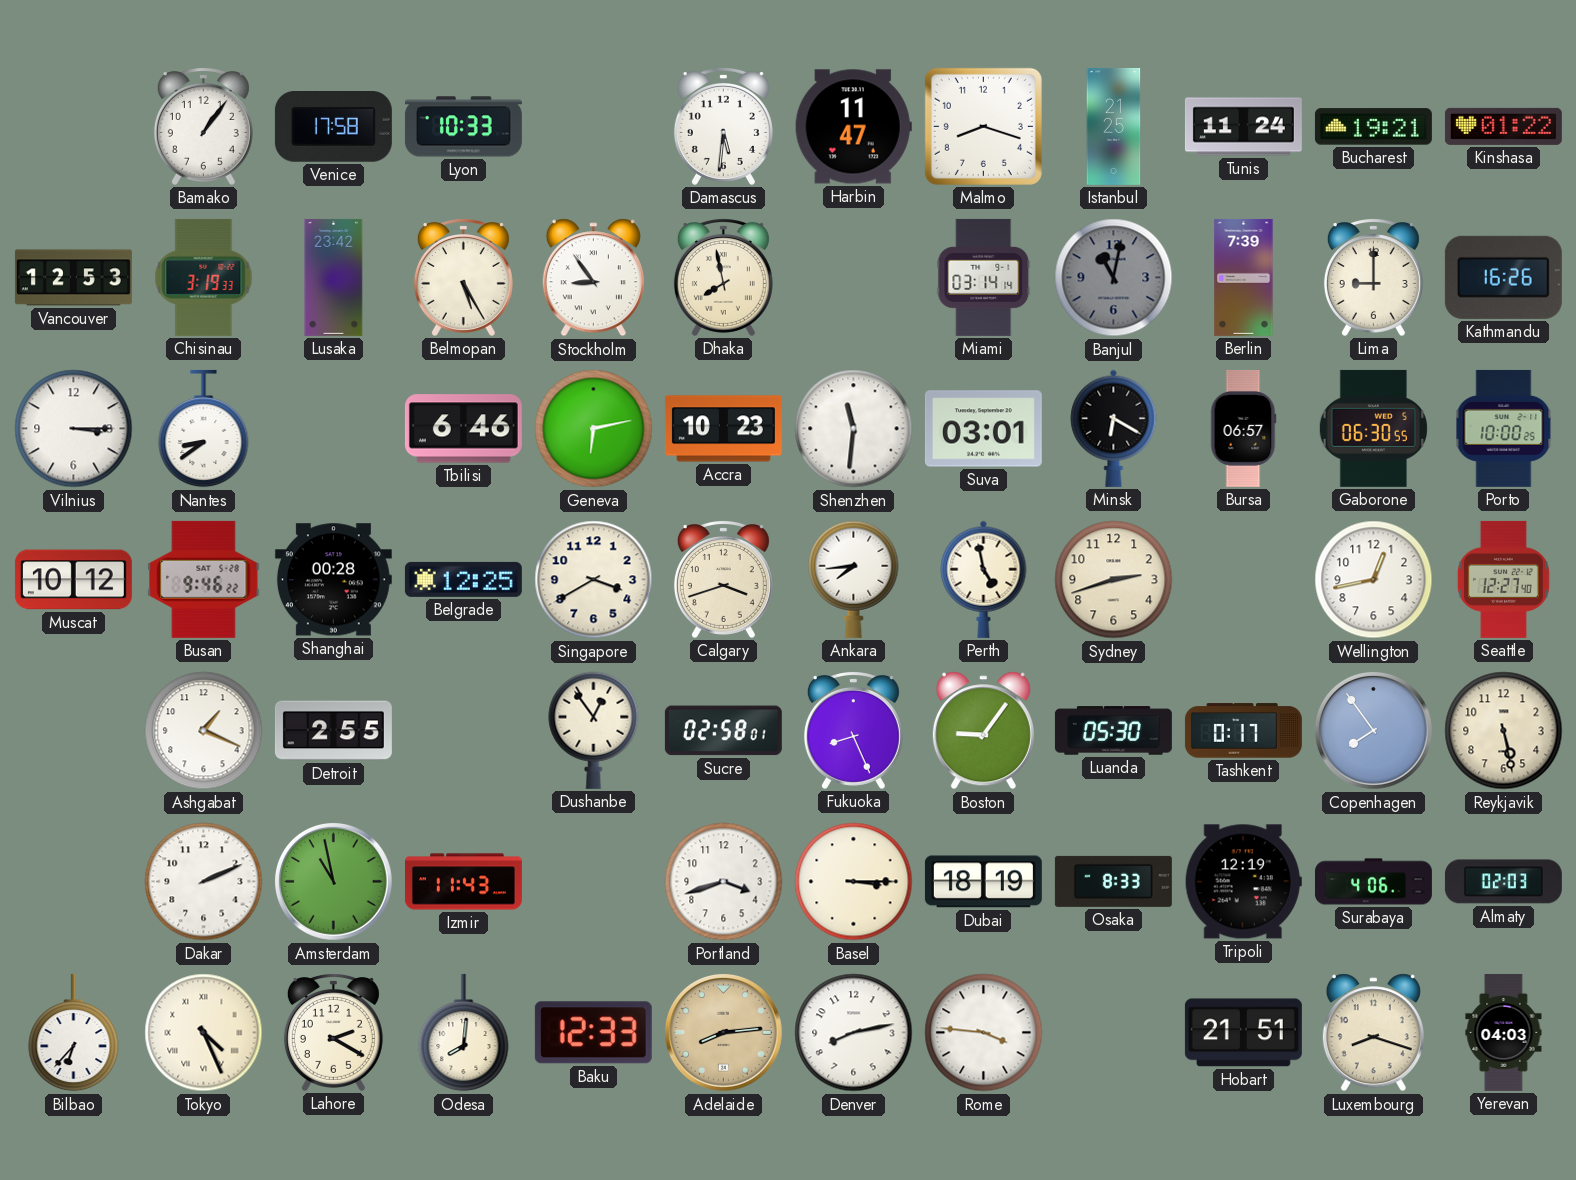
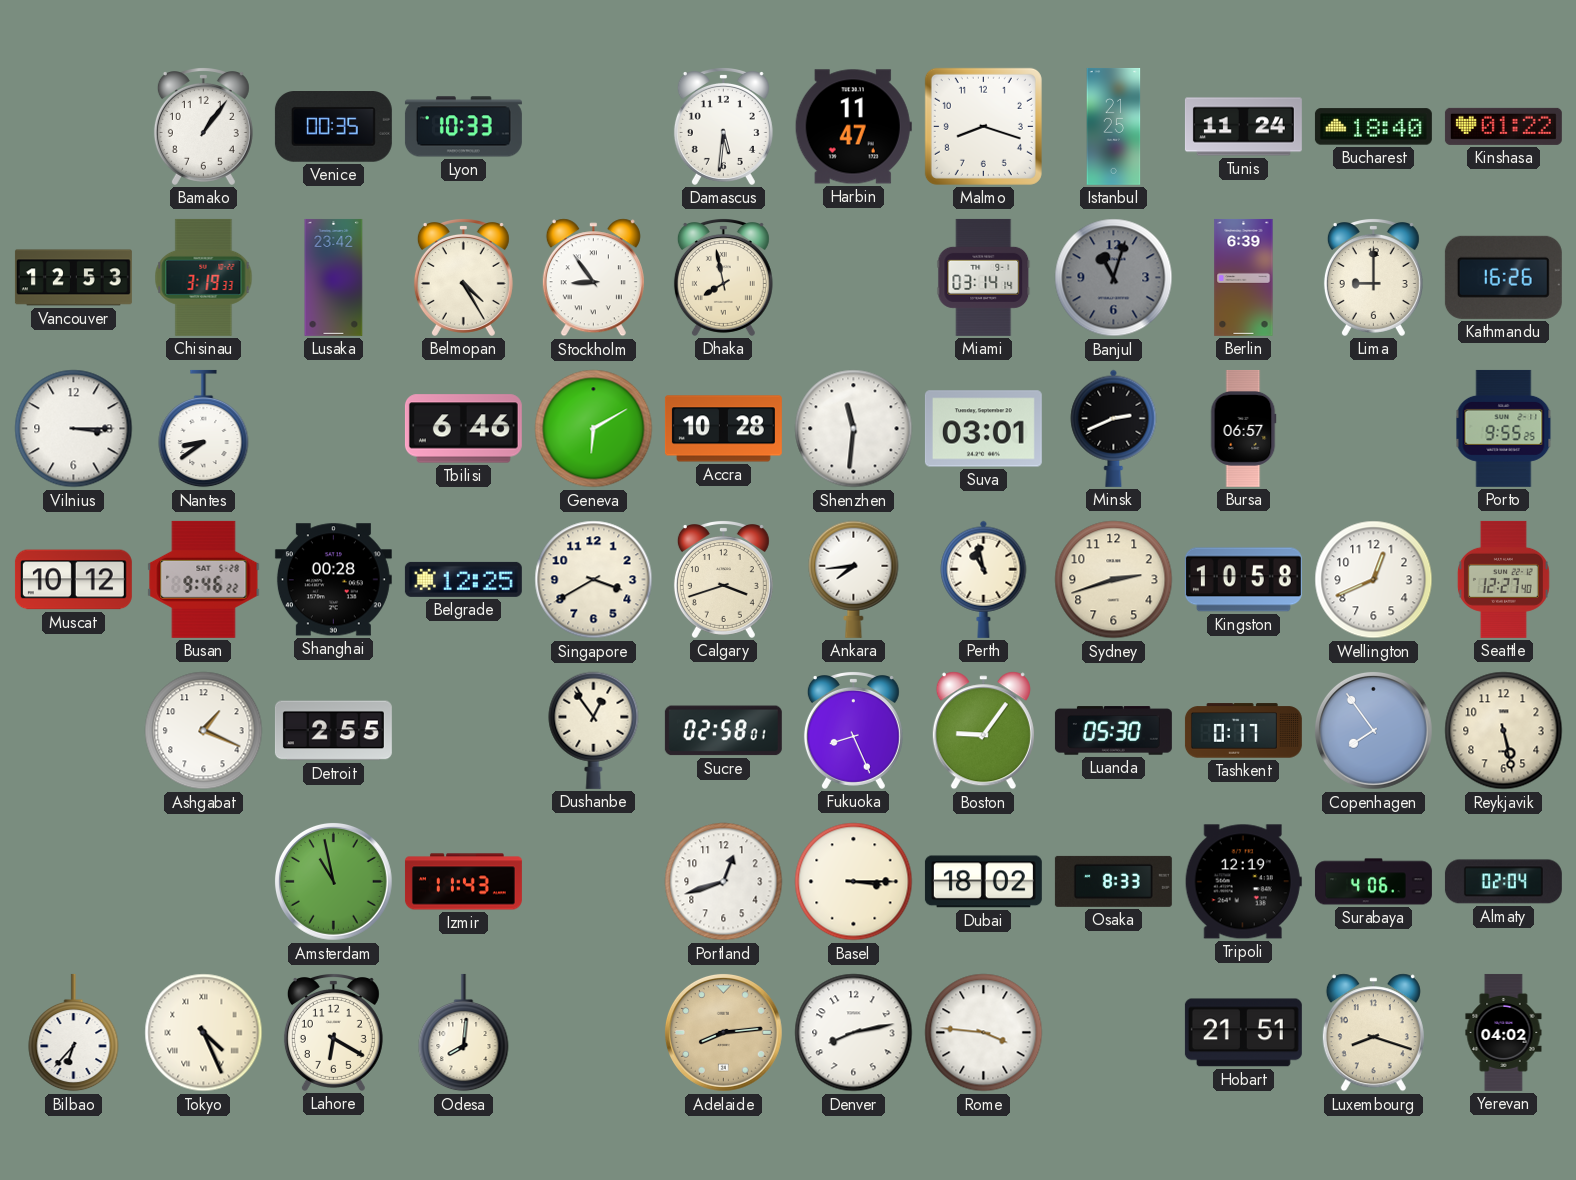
Venice: 17:58 -> 00:35 (333, 127)
Bucharest: 19:21 -> 18:40 (1373, 127)
Belmopan: 5:25 -> 4:25 (463, 278)
Banjul: 11:02 -> 11:03 (1114, 278)
Berlin: 7:39 -> 6:39 (1244, 277)
Geneva: 6:13 -> 6:10 (594, 429)
Accra: 10:23 -> 10:28 (723, 429)
Minsk: 6:20 -> 2:41 (1114, 428)
Gaborone: 06:30 -> none (1373, 428)
Porto: 10:00 -> 9:55 (1504, 428)
Perth: 4:58 -> 10:58 (984, 579)
Kingston: none -> 10:58 (1243, 580)
Wellington: 12:43 -> 12:41 (1374, 580)
Dakar: 2:11 -> none (204, 882)
Portland: 3:42 -> 12:42 (724, 882)
Dubai: 18:19 -> 18:02 (983, 882)
Almaty: 02:03 -> 02:04 (1503, 882)
Lahore: 2:20 -> 6:20 (333, 1033)
Baku: 12:33 -> none (593, 1033)
Yerevan: 04:03 -> 04:02 (1504, 1032)
